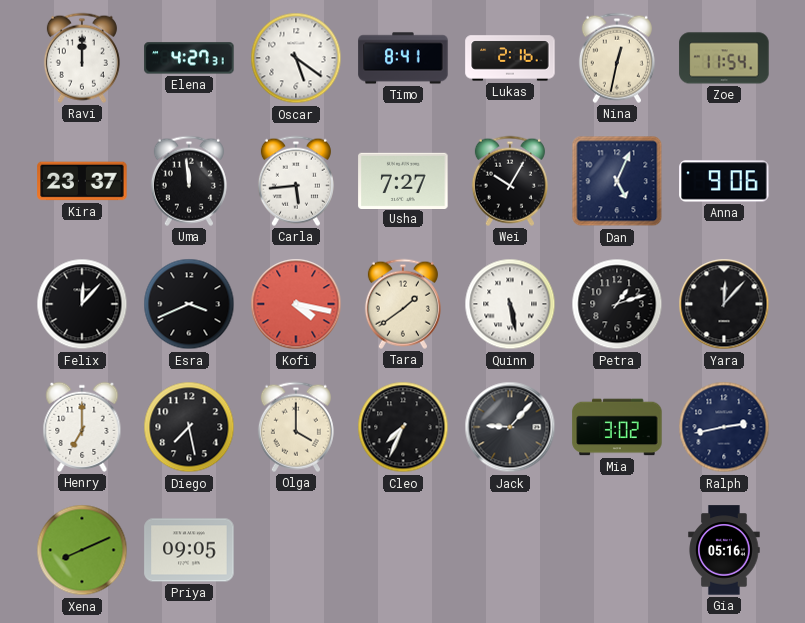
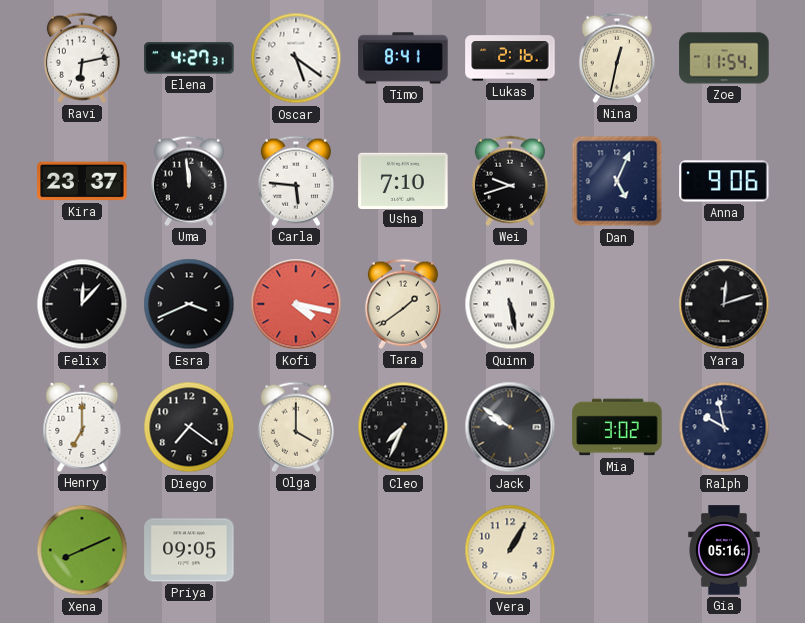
Ravi: 12:00 -> 6:13 (82, 58)
Carla: 5:44 -> 5:46 (296, 181)
Usha: 7:27 -> 7:10 (403, 180)
Wei: 10:05 -> 9:42 (510, 181)
Petra: 1:12 -> none (617, 304)
Yara: 12:07 -> 12:12 (724, 304)
Diego: 7:28 -> 7:21 (189, 427)
Jack: 9:07 -> 9:51 (510, 427)
Ralph: 2:43 -> 9:58 (724, 427)
Vera: none -> 1:05 (510, 550)
